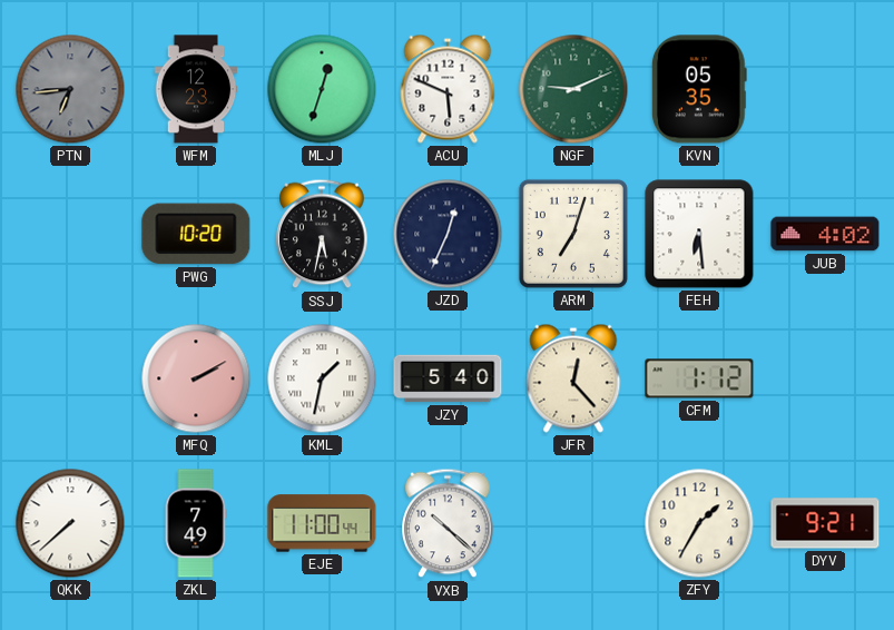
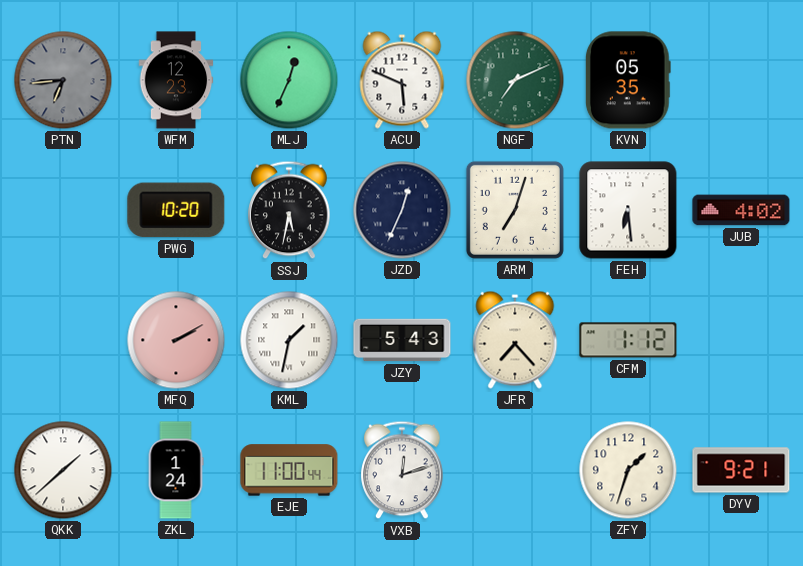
MLJ: 12:33 -> 12:34 (289, 80)
NGF: 9:11 -> 7:11 (515, 80)
JZY: 5:40 -> 5:43 (402, 340)
JFR: 12:23 -> 7:23 (515, 340)
QKK: 7:38 -> 1:38 (63, 470)
ZKL: 7:49 -> 1:24 (176, 470)
VXB: 10:22 -> 12:12 (402, 470)
ZFY: 1:35 -> 1:33 (628, 470)
